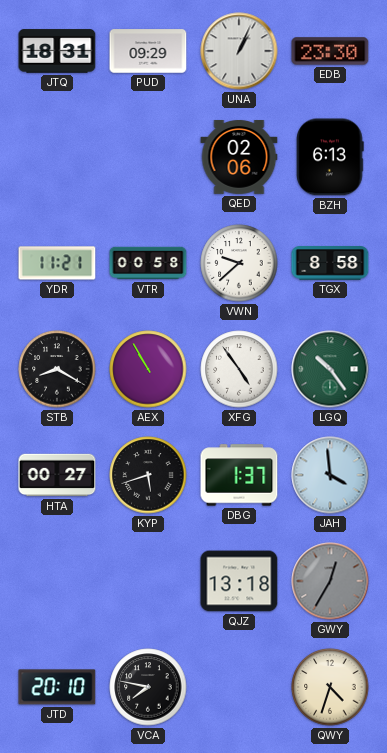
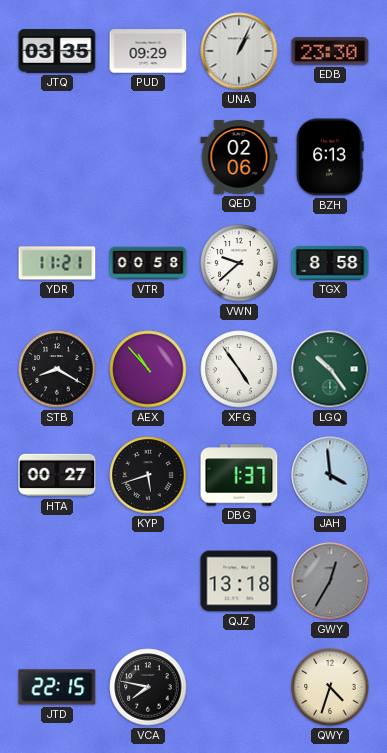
JTQ: 18:31 -> 03:35 (57, 51)
AEX: 10:55 -> 10:53 (148, 369)
JTD: 20:10 -> 22:15 (57, 687)
